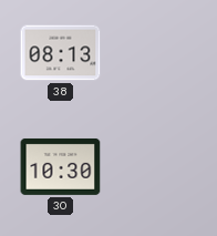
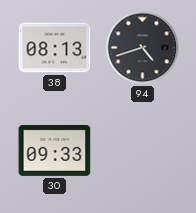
94: none -> 4:42 (143, 48)
30: 10:30 -> 09:33 (55, 150)
